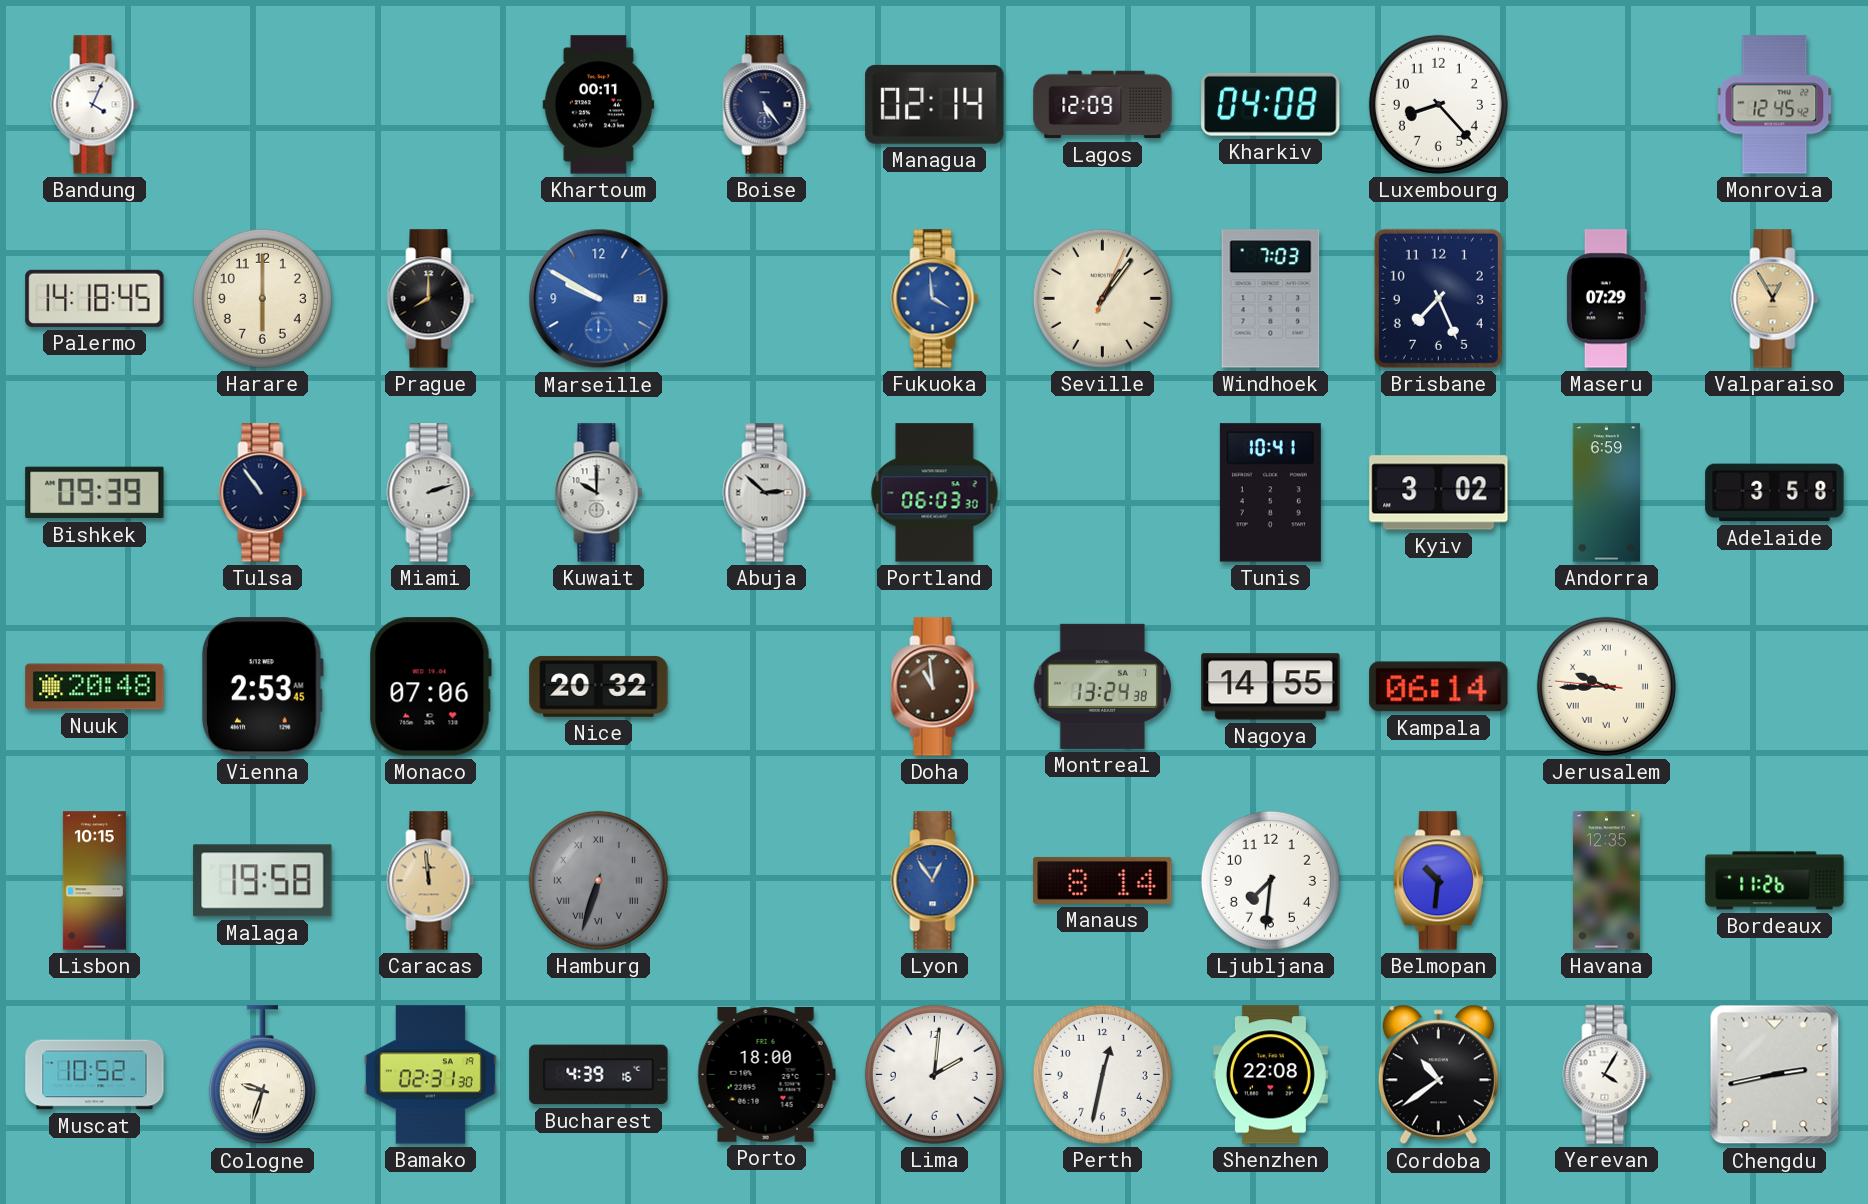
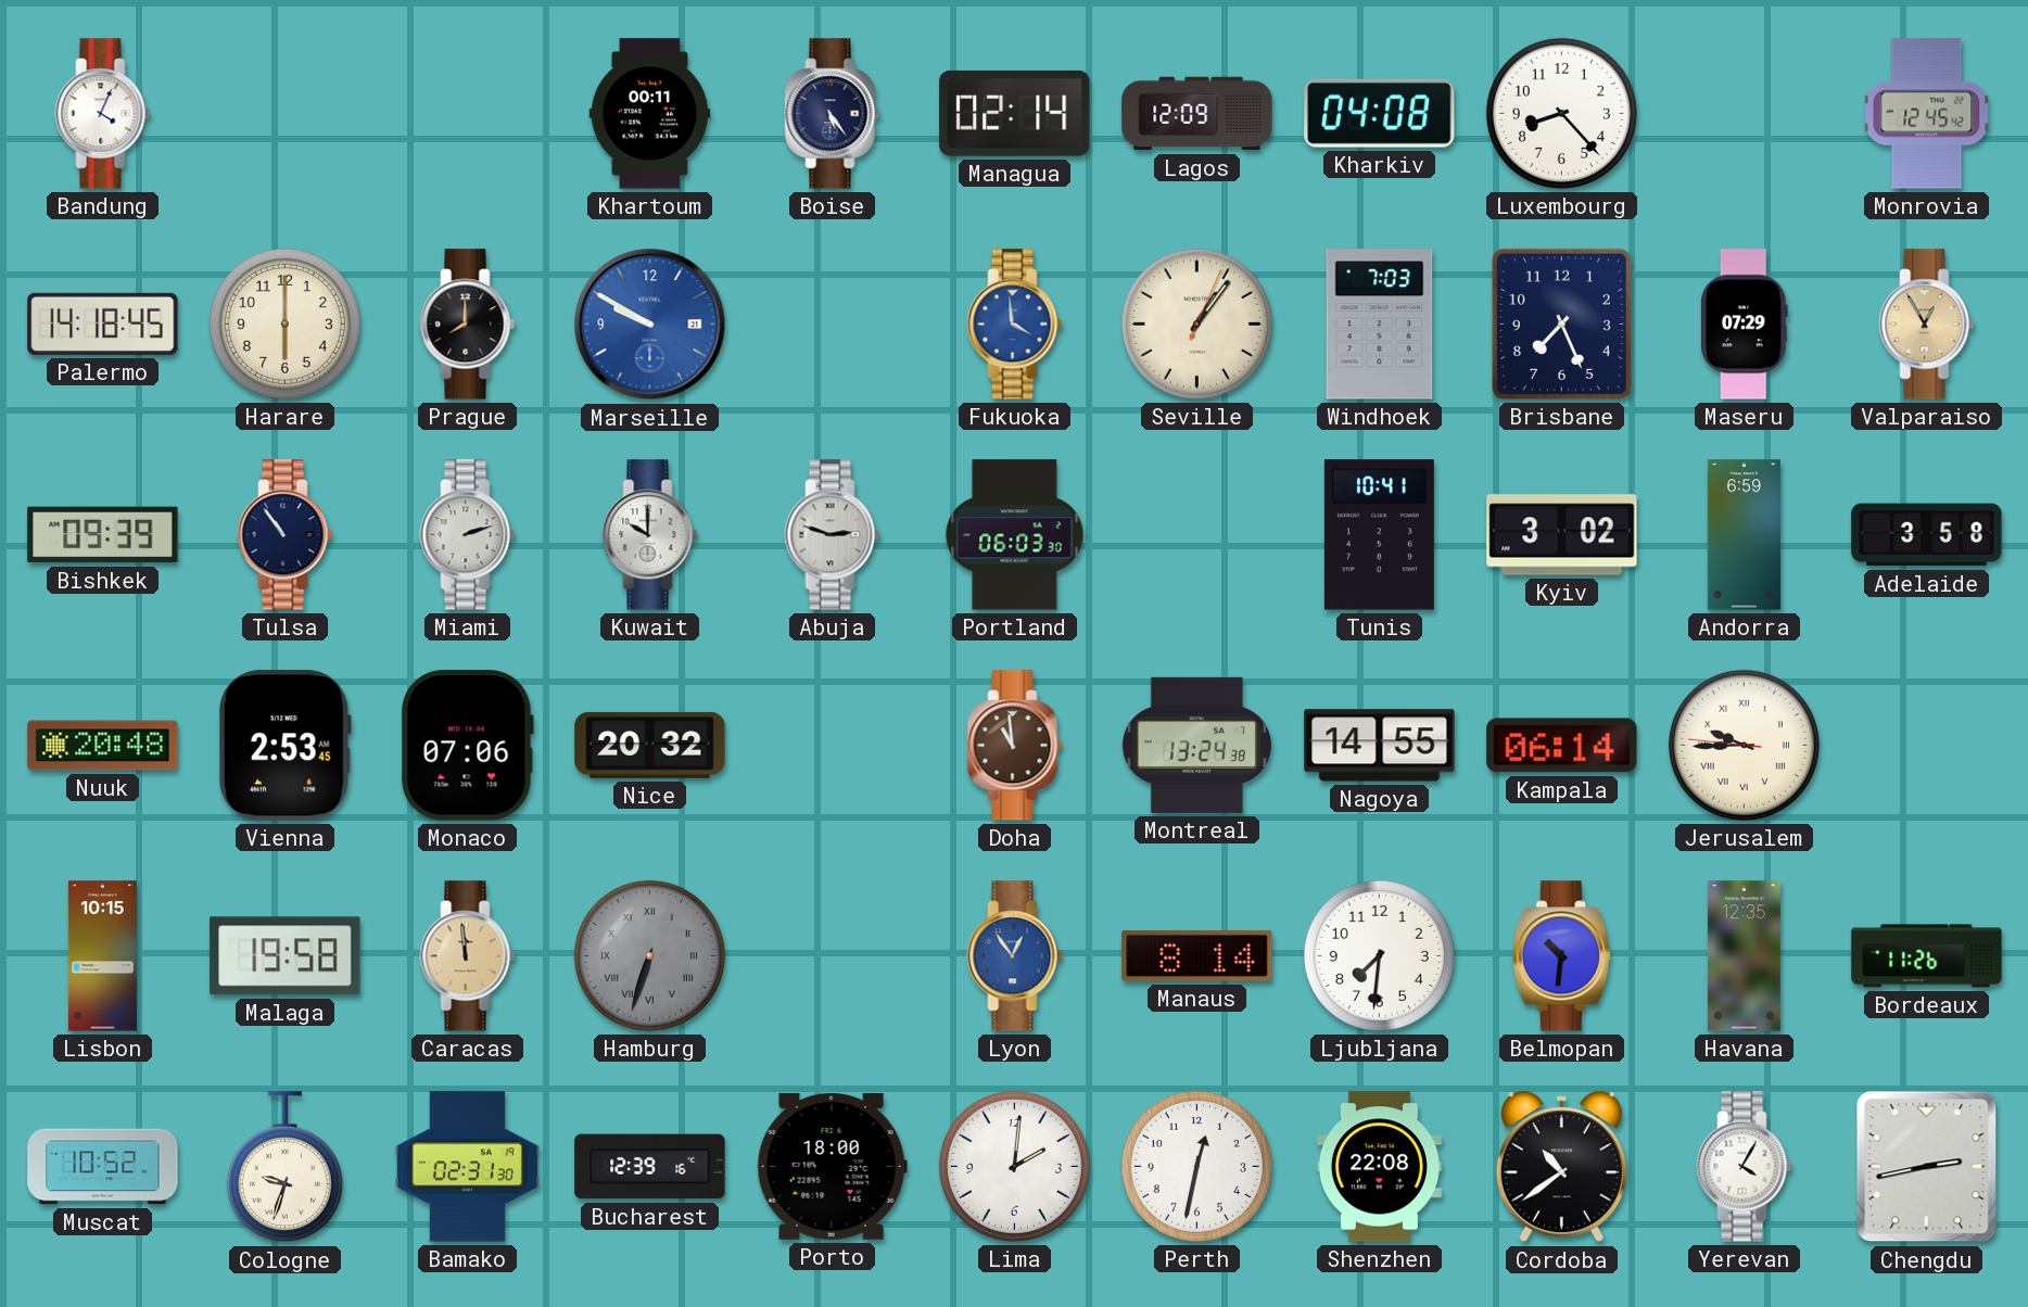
Abuja: 2:52 -> 2:48 (833, 535)
Bucharest: 4:39 -> 12:39 (650, 1167)
